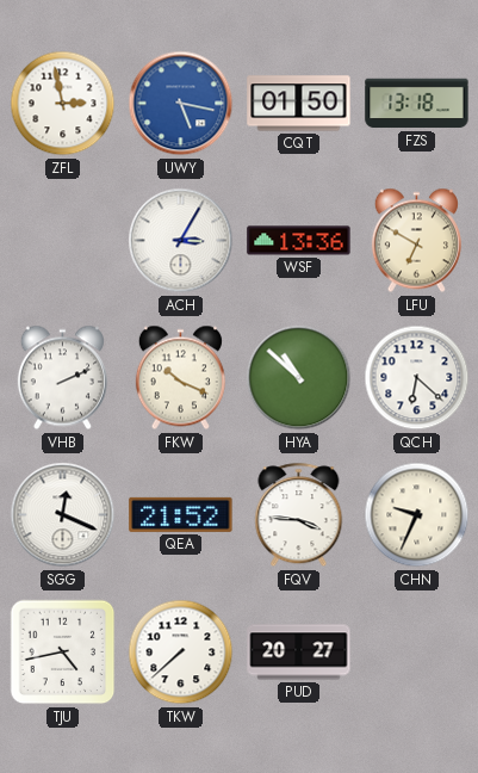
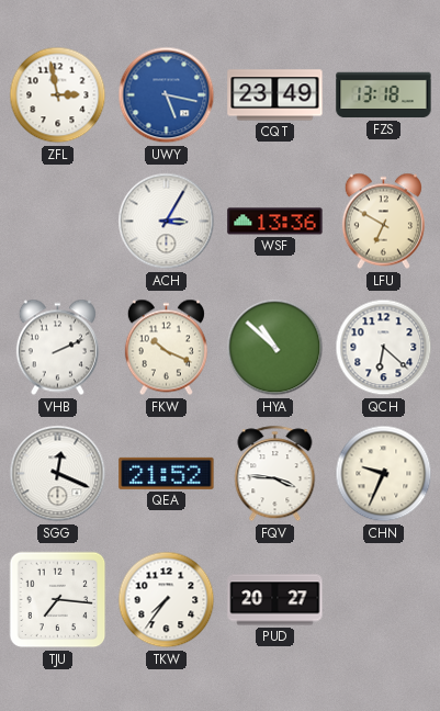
CQT: 01:50 -> 23:49 (275, 95)
TJU: 4:43 -> 7:16 (58, 600)
TKW: 7:38 -> 7:36 (167, 600)
